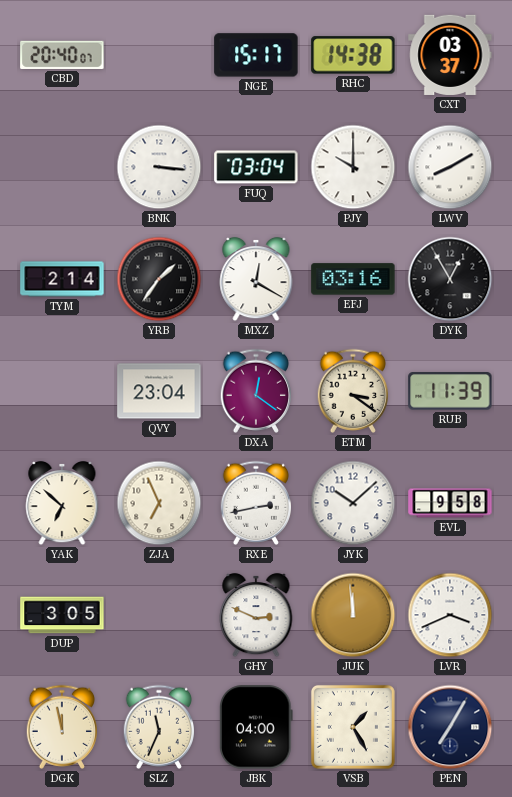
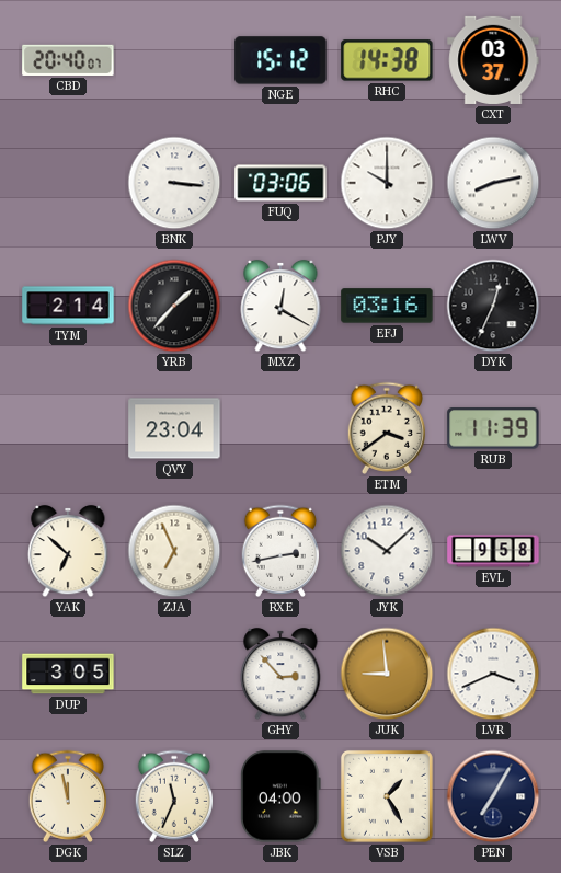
NGE: 15:17 -> 15:12 (280, 60)
FUQ: 03:04 -> 03:06 (280, 183)
LWV: 8:10 -> 8:13 (493, 183)
YRB: 1:36 -> 1:37 (174, 306)
DYK: 12:55 -> 12:34 (493, 306)
DXA: 12:21 -> none (255, 391)
ETM: 3:21 -> 3:39 (386, 428)
GHY: 2:49 -> 2:53 (280, 674)
JUK: 11:59 -> 8:59 (387, 674)
